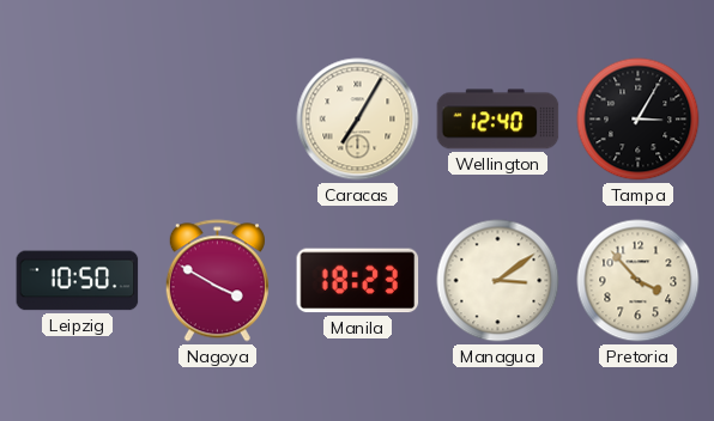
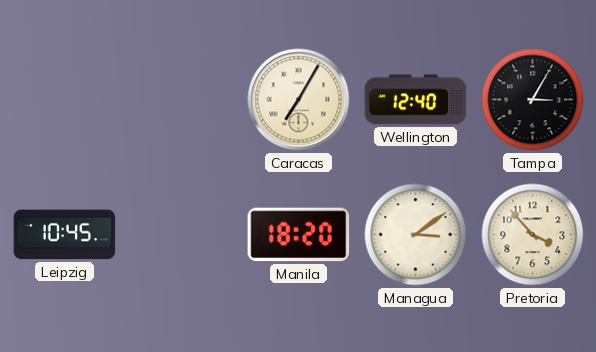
Leipzig: 10:50 -> 10:45 (65, 235)
Nagoya: 3:50 -> none (217, 281)
Manila: 18:23 -> 18:20 (299, 235)
